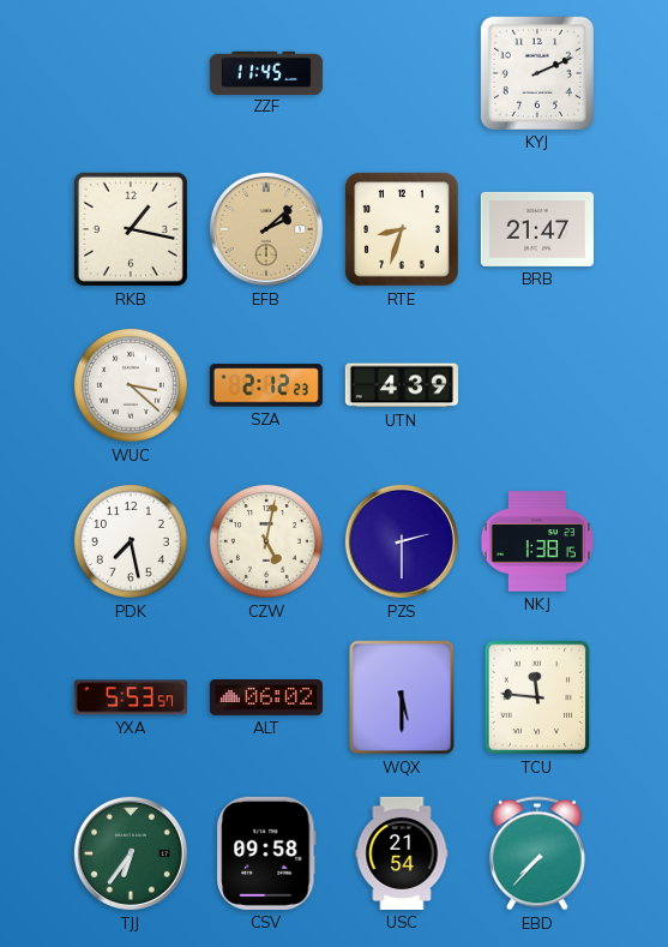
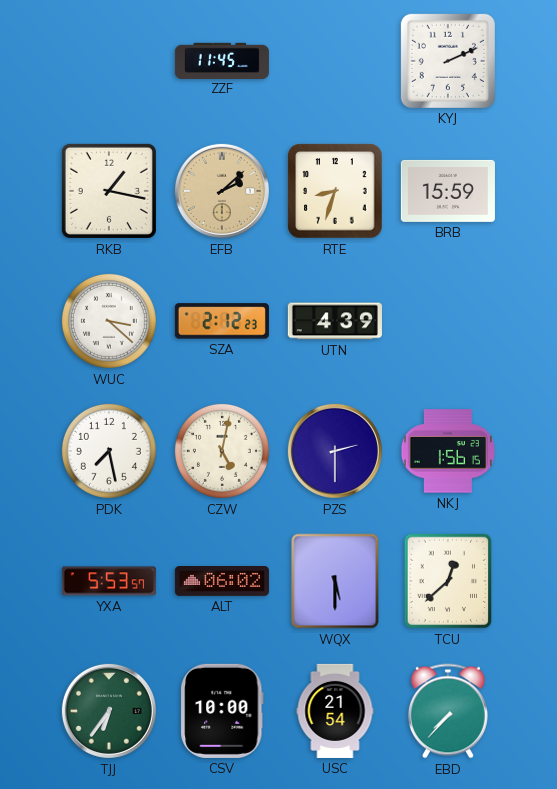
BRB: 21:47 -> 15:59 (448, 191)
NKJ: 1:38 -> 1:56 (448, 451)
TCU: 11:46 -> 12:38 (448, 581)
CSV: 09:58 -> 10:00 (222, 711)
